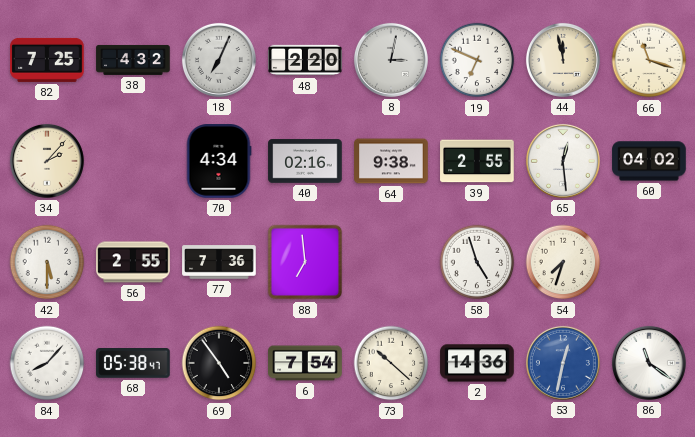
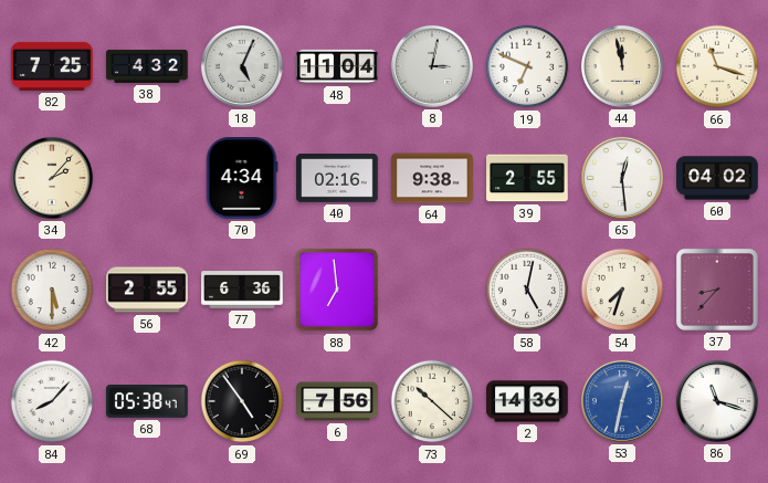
18: 7:04 -> 5:04 (242, 66)
48: 2:20 -> 11:04 (337, 66)
77: 7:36 -> 6:36 (242, 290)
58: 4:57 -> 5:02 (527, 290)
37: none -> 8:37 (717, 290)
6: 7:54 -> 7:56 (337, 401)
86: 11:21 -> 11:18 (717, 401)
